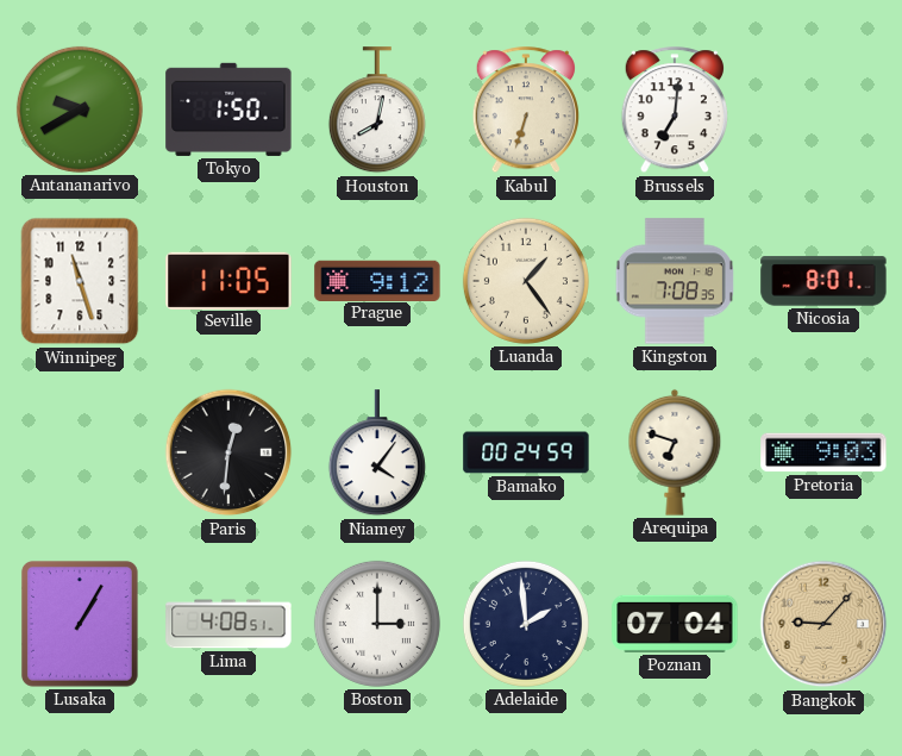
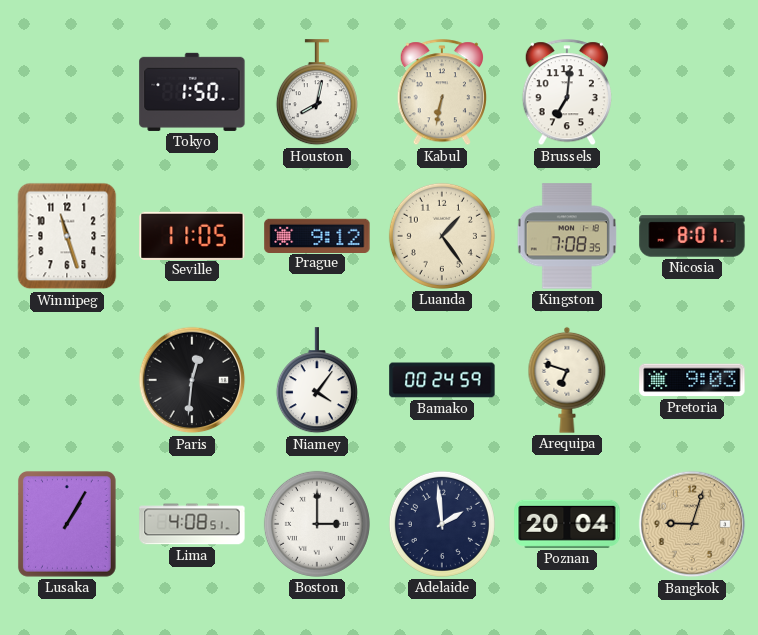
Antananarivo: 9:40 -> none (80, 110)
Kabul: 6:33 -> 6:32 (442, 93)
Poznan: 07:04 -> 20:04 (567, 524)
Bangkok: 9:07 -> 9:03 (692, 524)
